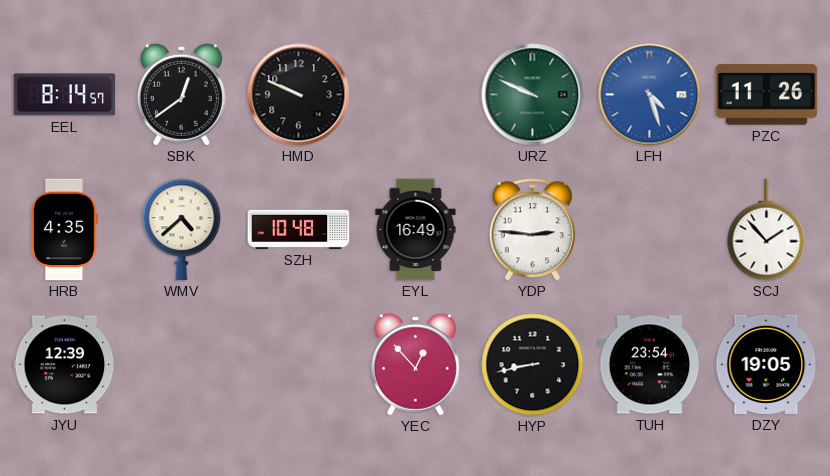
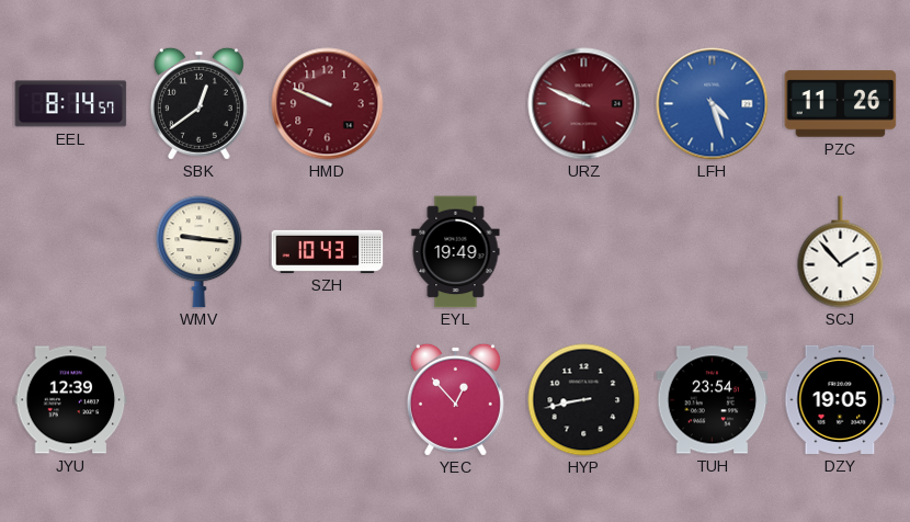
HMD dial: black -> burgundy (328, 104)
URZ dial: green -> burgundy (584, 104)
HRB: 4:35 -> none (65, 230)
WMV: 4:38 -> 9:16 (200, 252)
SZH: 10:48 -> 10:43 (328, 251)
EYL: 16:49 -> 19:49 (456, 252)
YDP: 2:46 -> none (532, 230)
